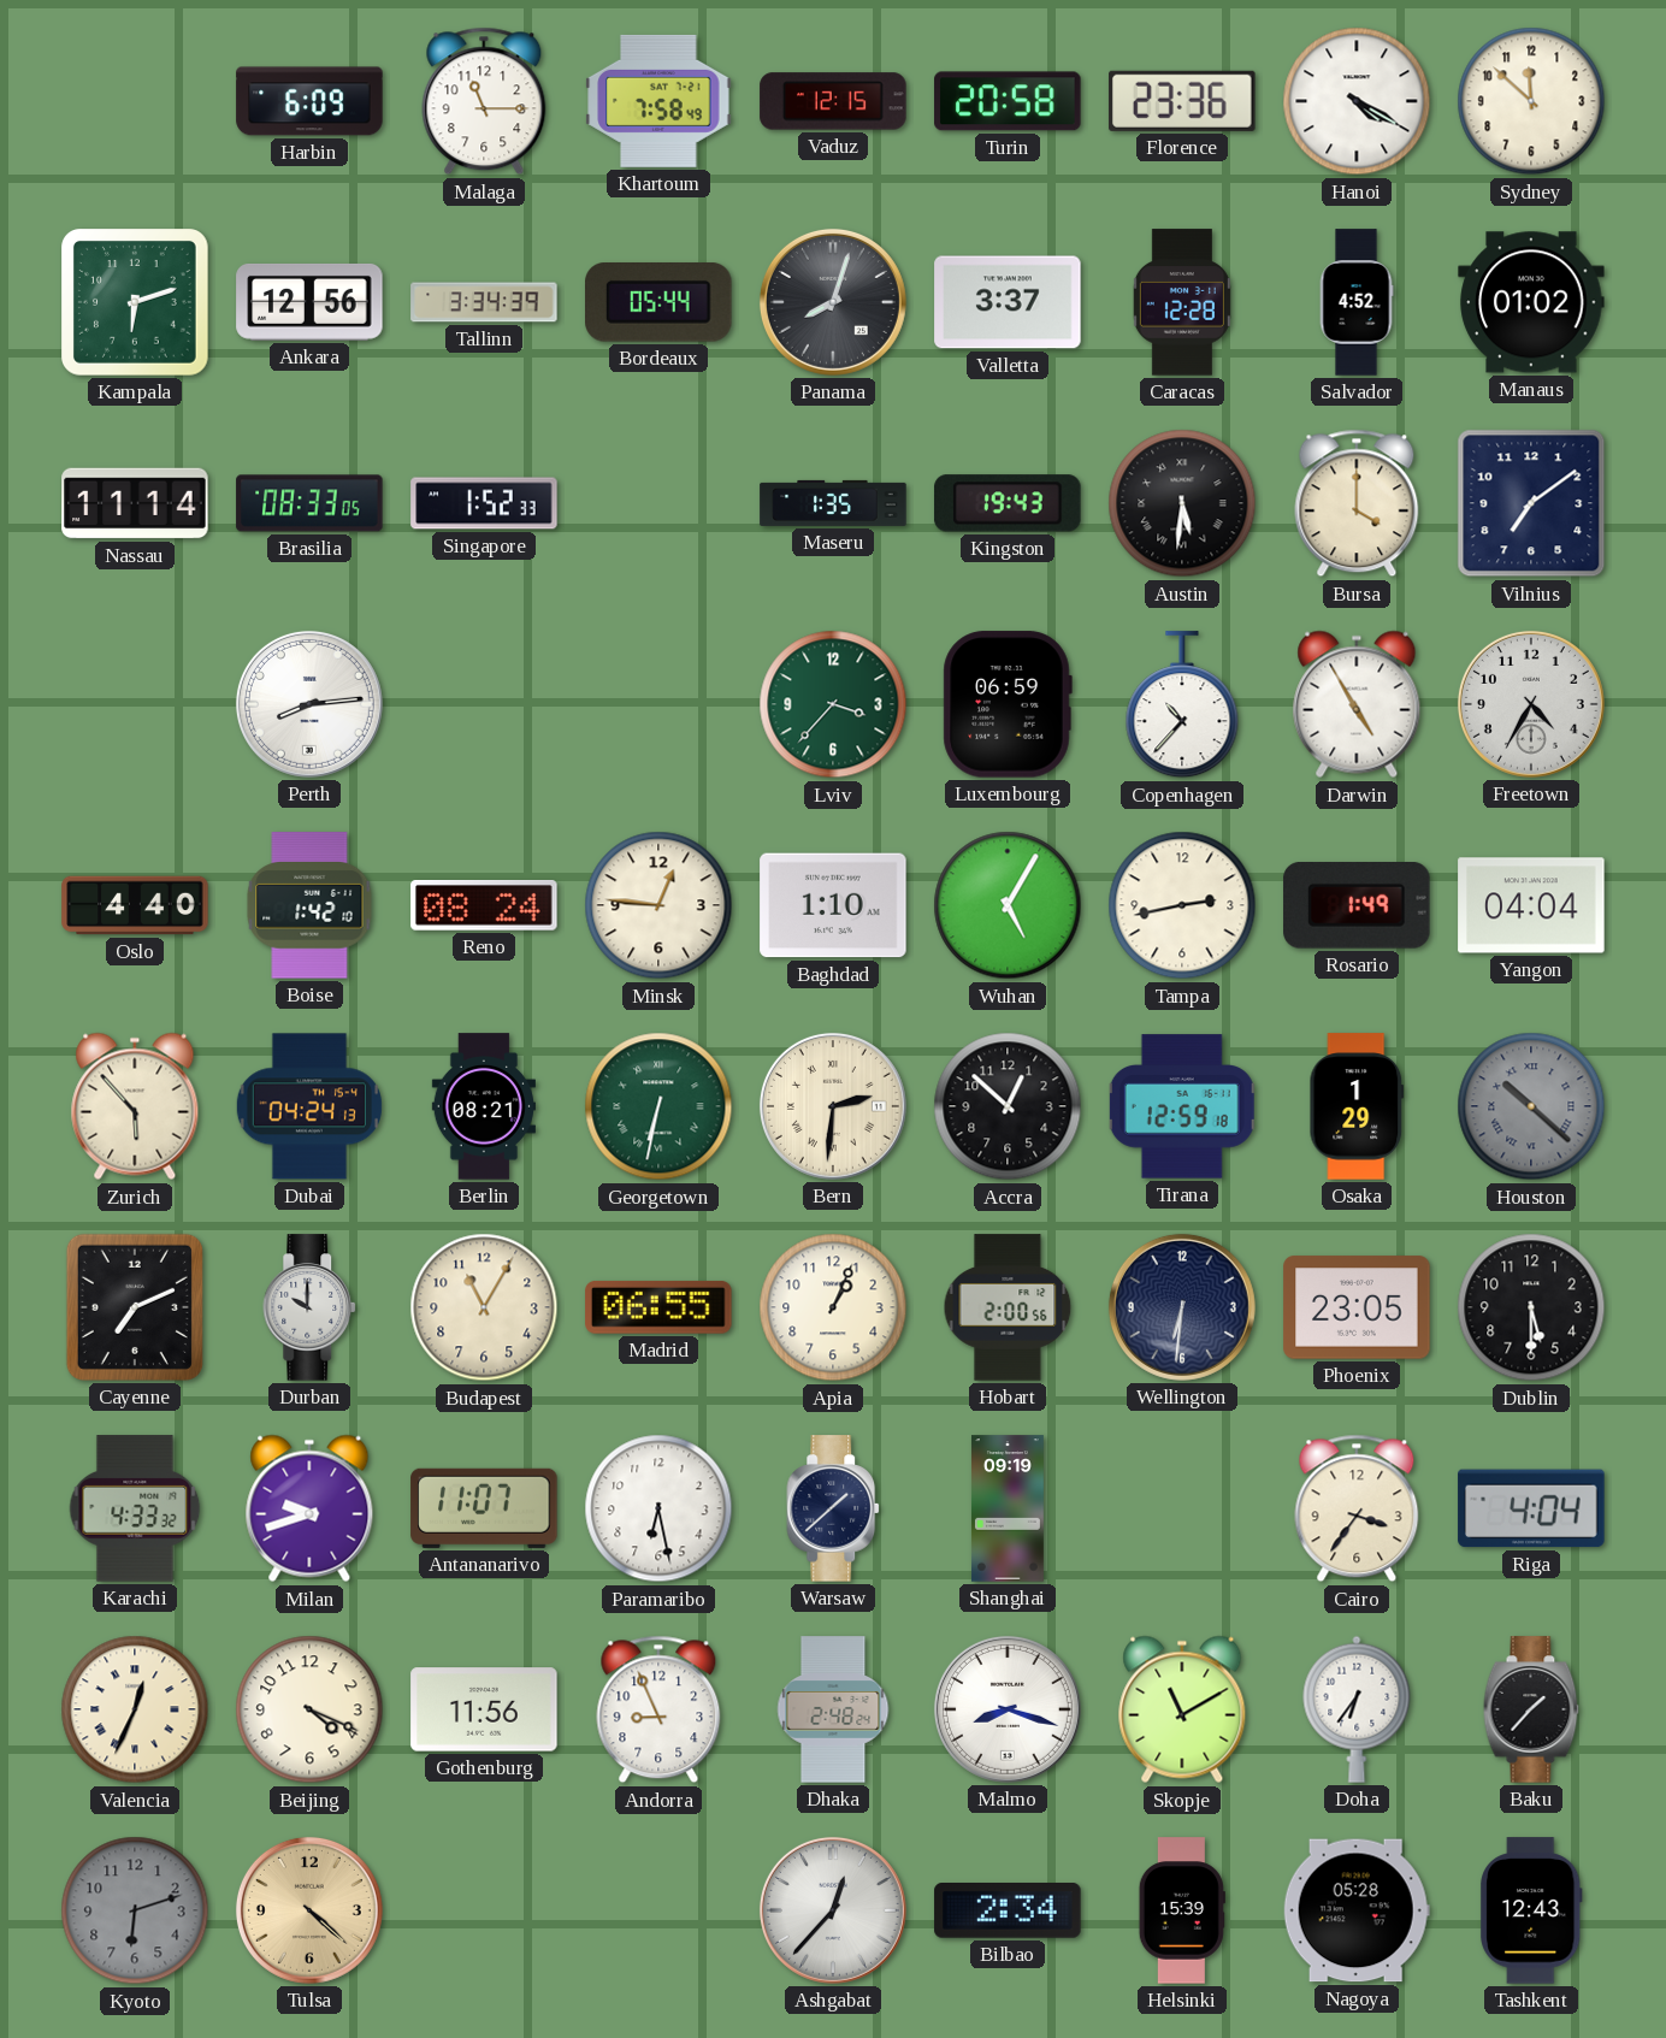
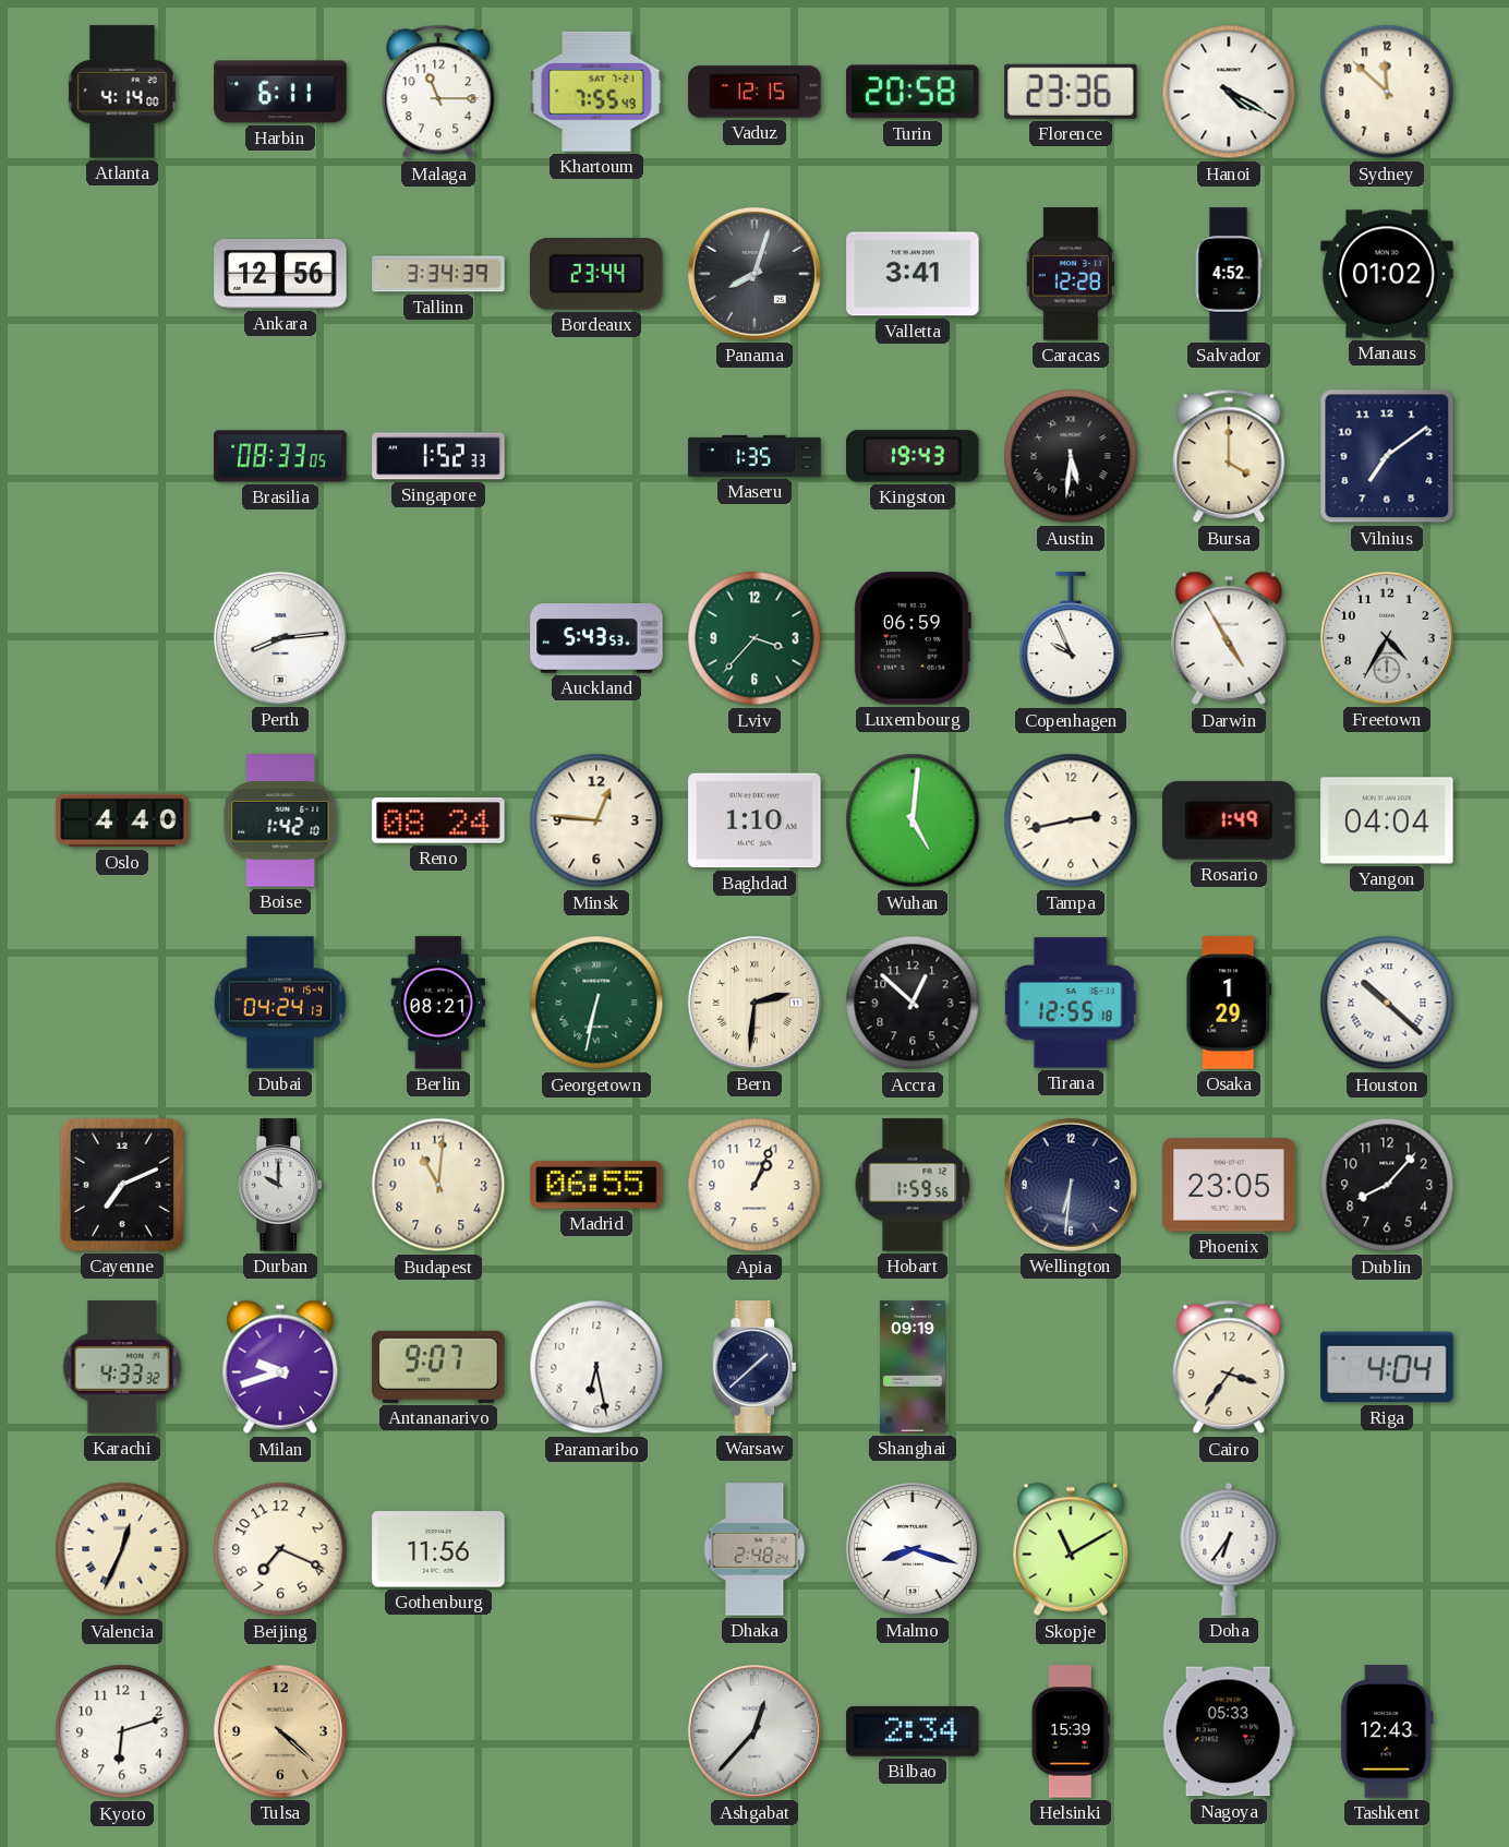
Atlanta: none -> 4:14 (122, 92)
Harbin: 6:09 -> 6:11 (280, 92)
Khartoum: 7:58 -> 7:55 (596, 92)
Kampala: 6:12 -> none (136, 303)
Bordeaux: 05:44 -> 23:44 (597, 275)
Valletta: 3:37 -> 3:41 (913, 274)
Nassau: 11:14 -> none (135, 503)
Auckland: none -> 5:43 (596, 638)
Copenhagen: 10:37 -> 9:56 (1071, 639)
Wuhan: 5:05 -> 5:01 (913, 820)
Zurich: 5:53 -> none (135, 1106)
Tirana: 12:59 -> 12:55 (1071, 1003)
Houston dial: grey -> white (1387, 1003)
Budapest: 11:05 -> 11:01 (438, 1185)
Hobart: 2:00 -> 1:59 (913, 1185)
Dublin: 5:30 -> 8:07 (1387, 1185)
Antananarivo: 11:07 -> 9:07 (438, 1367)
Beijing: 4:19 -> 7:19 (280, 1549)
Andorra: 8:56 -> none (658, 1709)
Baku: 1:37 -> none (1531, 1709)
Kyoto dial: grey -> white (122, 1731)
Nagoya: 05:28 -> 05:33 (1229, 1731)
